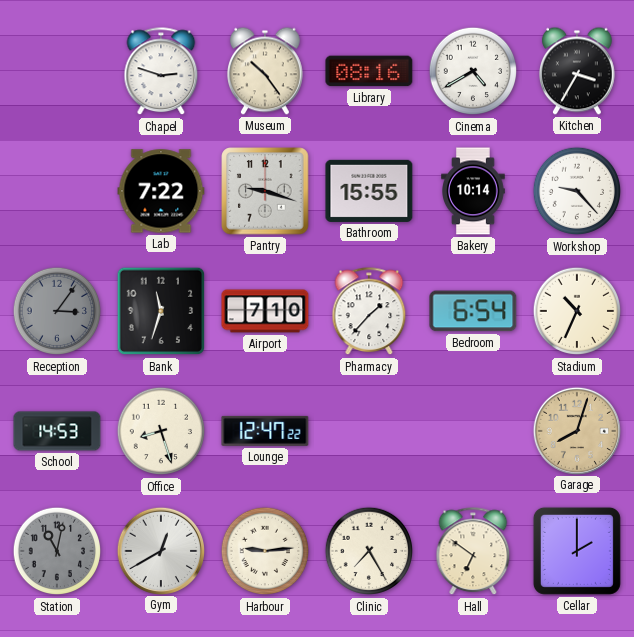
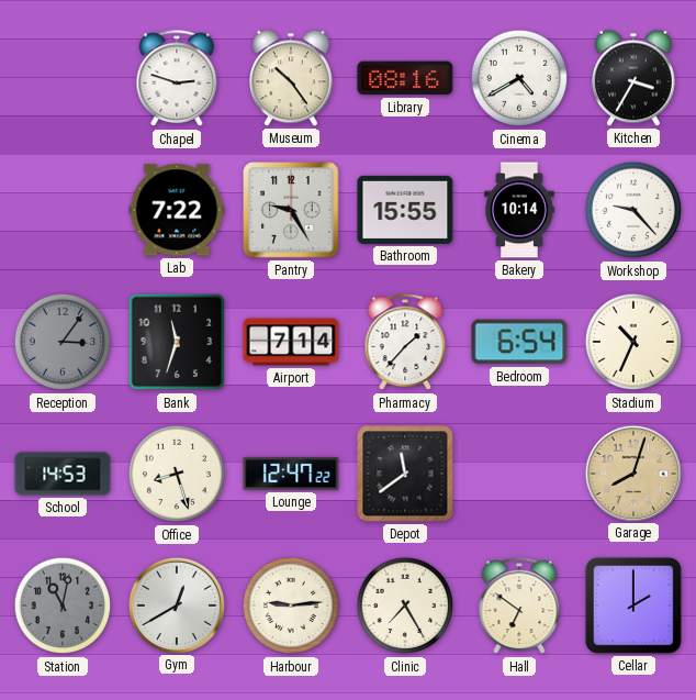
Pantry: 9:18 -> 9:25 (291, 210)
Airport: 7:10 -> 7:14 (291, 342)
Depot: none -> 11:39 (405, 474)
